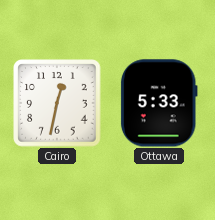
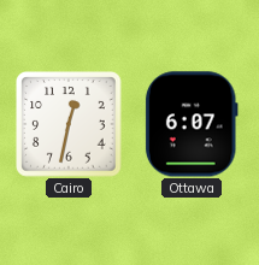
Ottawa: 5:33 -> 6:07 (192, 124)
